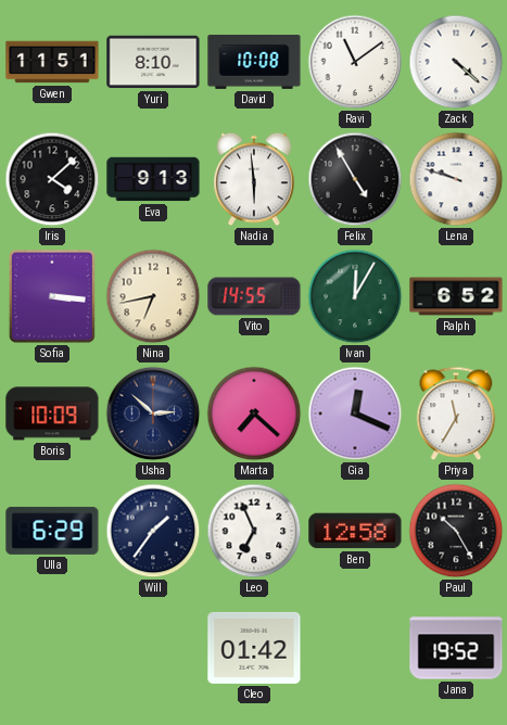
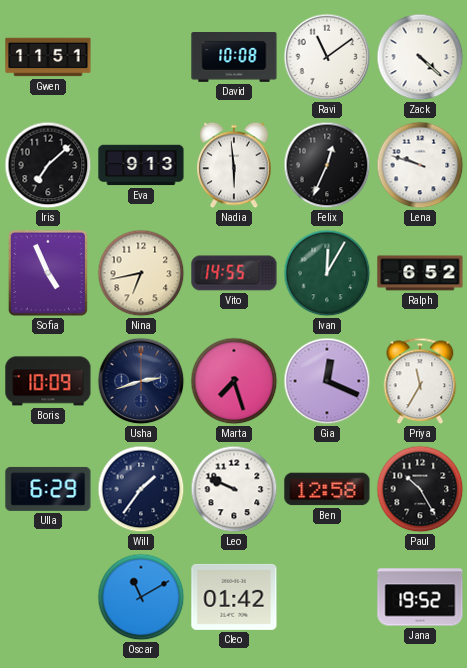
Yuri: 8:10 -> none (153, 62)
Iris: 4:08 -> 7:08 (48, 165)
Felix: 4:55 -> 12:34 (327, 165)
Sofia: 3:16 -> 4:56 (48, 273)
Usha: 2:52 -> 2:42 (141, 381)
Marta: 7:22 -> 7:27 (234, 381)
Leo: 6:56 -> 9:49 (234, 489)
Oscar: none -> 11:10 (141, 597)
